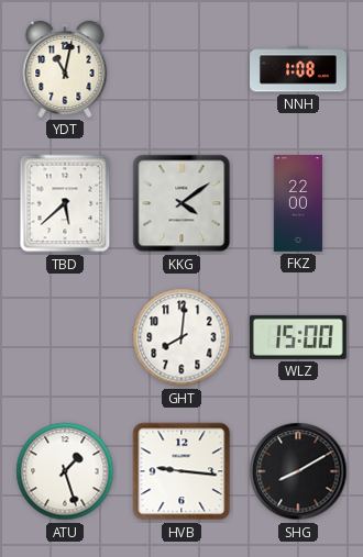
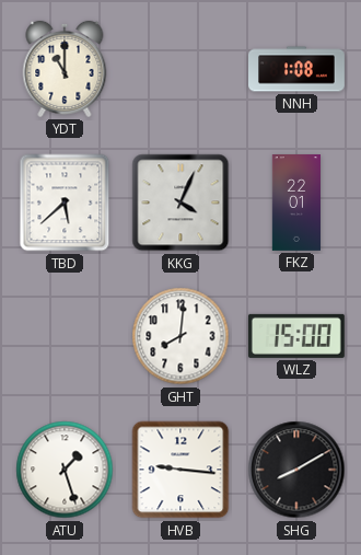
YDT: 11:02 -> 11:00 (65, 69)
KKG: 4:09 -> 4:04 (180, 203)
FKZ: 22:00 -> 22:01 (295, 204)
